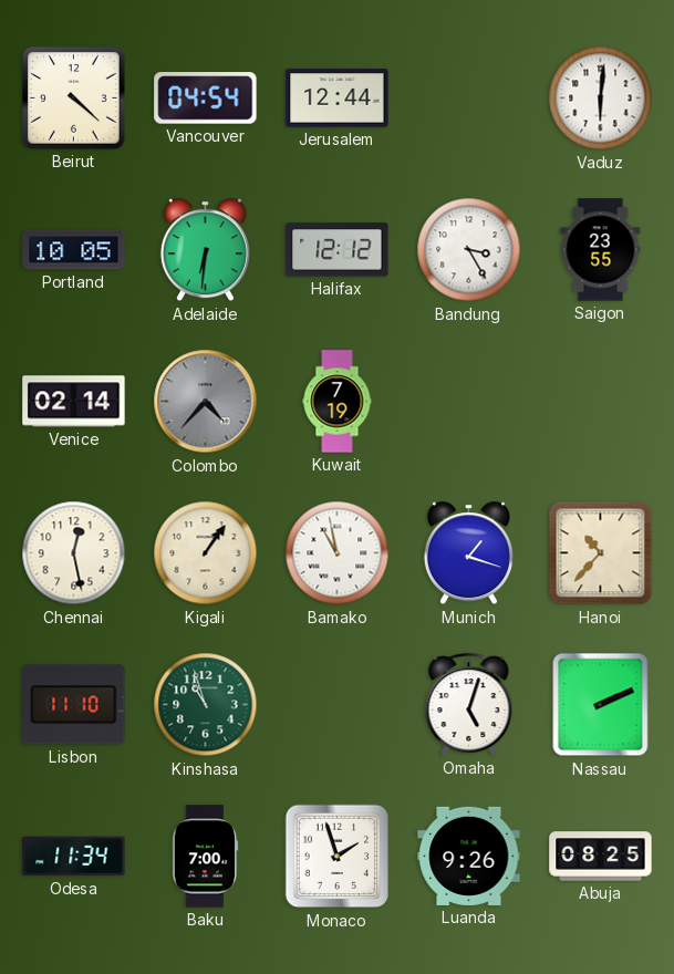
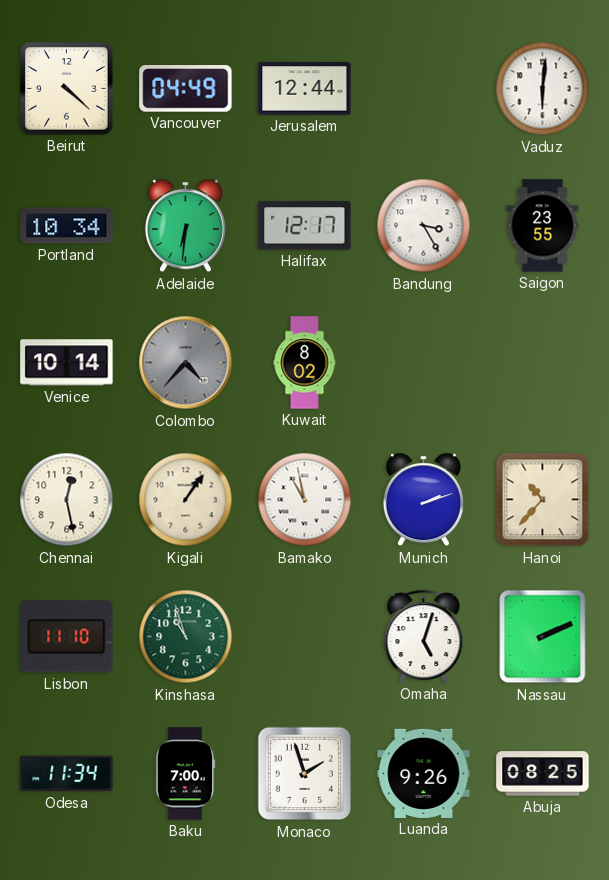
Vancouver: 04:54 -> 04:49 (186, 89)
Portland: 10:05 -> 10:34 (67, 226)
Halifax: 12:12 -> 12:17 (305, 226)
Venice: 02:14 -> 10:14 (67, 363)
Kuwait: 7:19 -> 8:02 (305, 363)
Munich: 1:18 -> 2:12 (423, 500)
